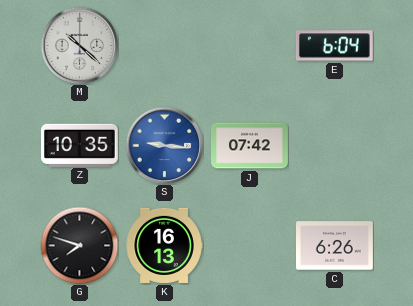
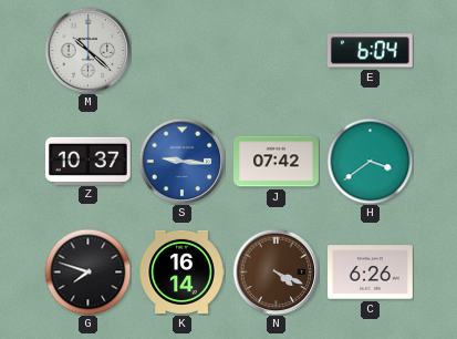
Z: 10:35 -> 10:37 (87, 161)
H: none -> 3:39 (370, 161)
K: 16:13 -> 16:14 (181, 271)
N: none -> 4:19 (276, 271)
